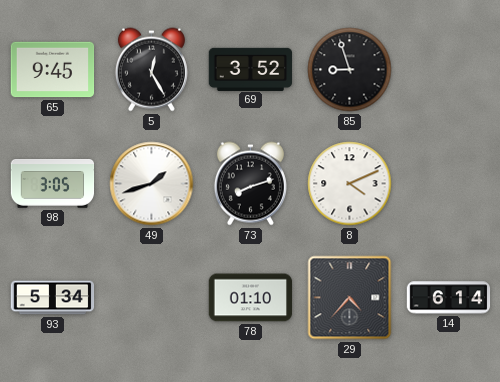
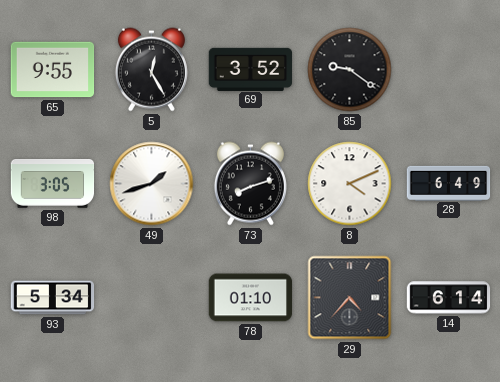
65: 9:45 -> 9:55 (53, 70)
85: 8:57 -> 9:21 (350, 70)
28: none -> 6:49 (449, 183)
